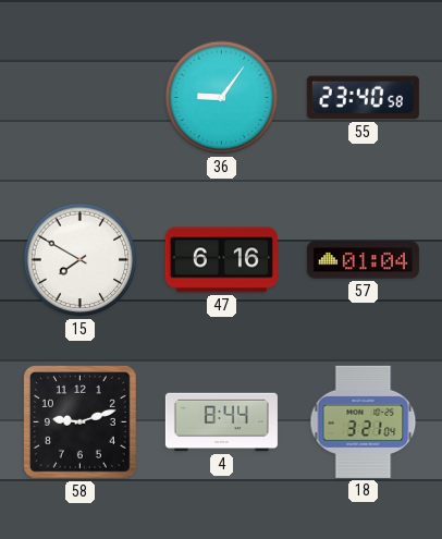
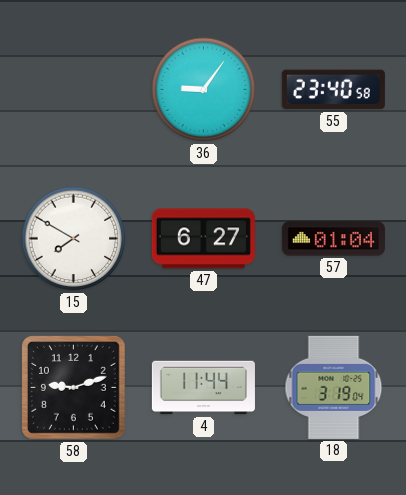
47: 6:16 -> 6:27 (203, 239)
4: 8:44 -> 11:44 (203, 388)
18: 3:21 -> 3:19 (334, 387)
